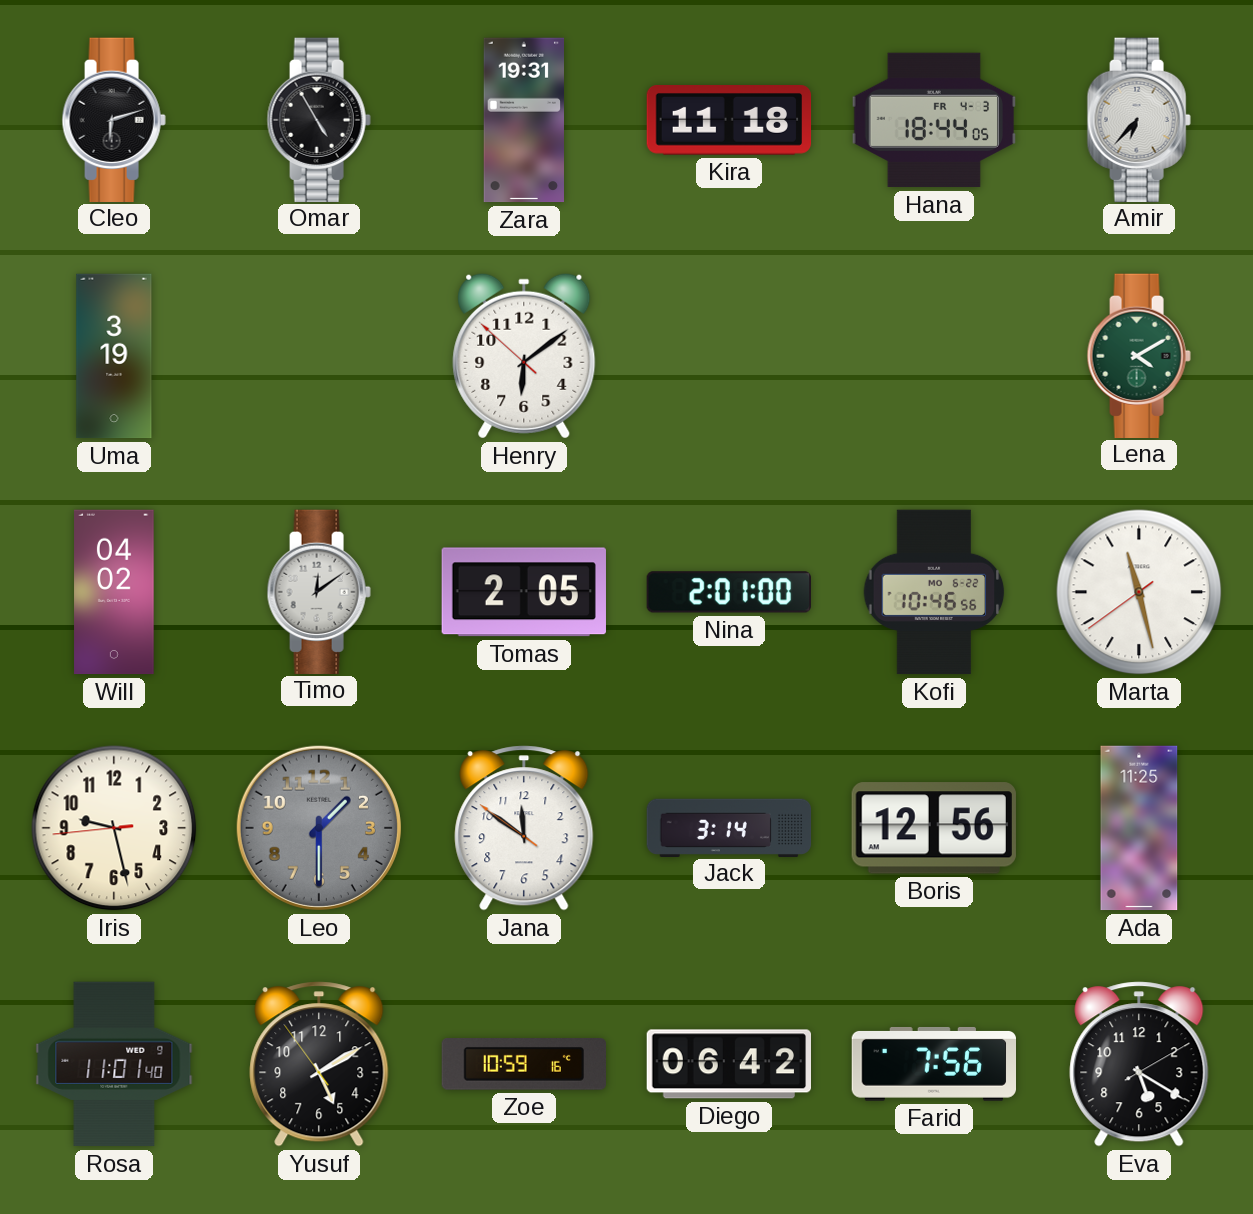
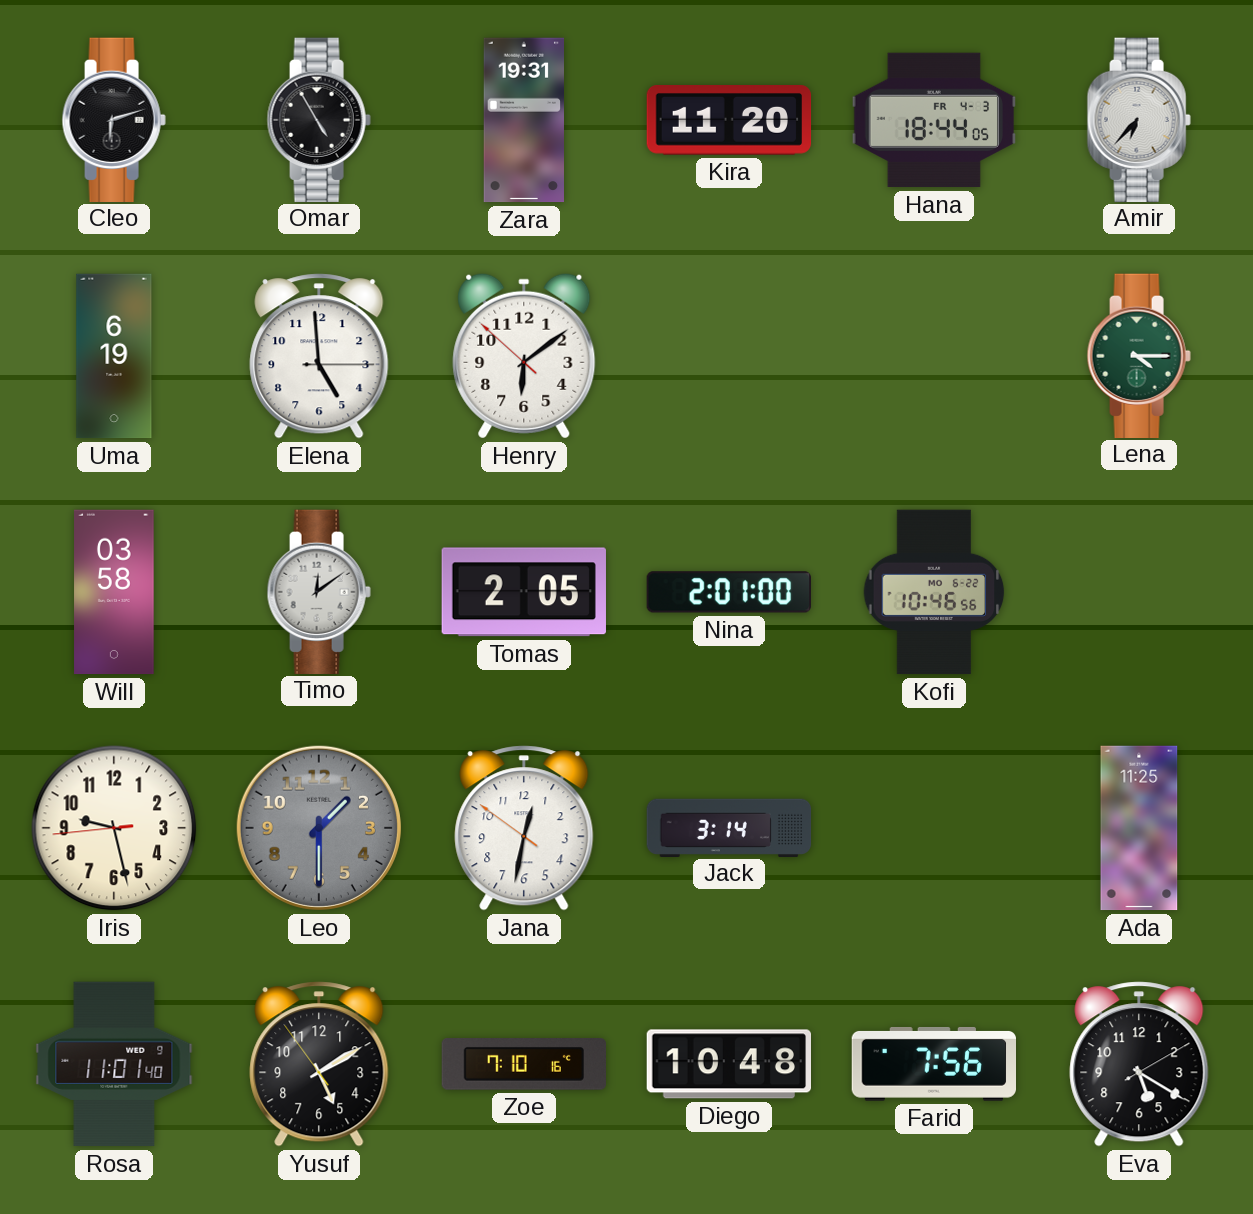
Kira: 11:18 -> 11:20 (729, 121)
Uma: 3:19 -> 6:19 (114, 356)
Elena: none -> 4:59 (319, 356)
Lena: 4:10 -> 4:15 (1139, 355)
Will: 04:02 -> 03:58 (114, 592)
Marta: 11:27 -> none (1139, 592)
Jana: 11:50 -> 12:31 (524, 828)
Boris: 12:56 -> none (934, 828)
Zoe: 10:59 -> 7:10 (523, 1064)
Diego: 06:42 -> 10:48 (728, 1064)
